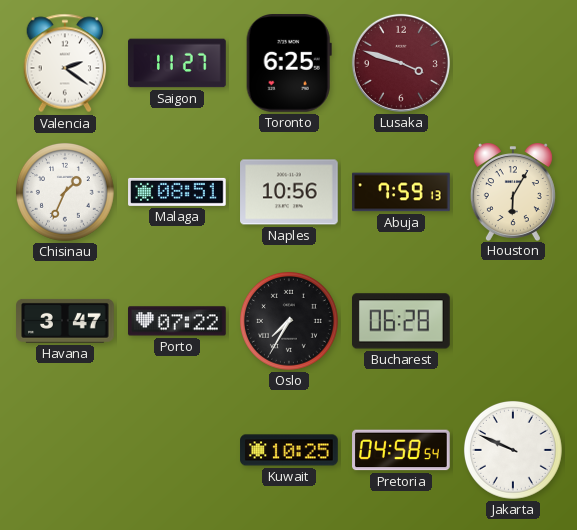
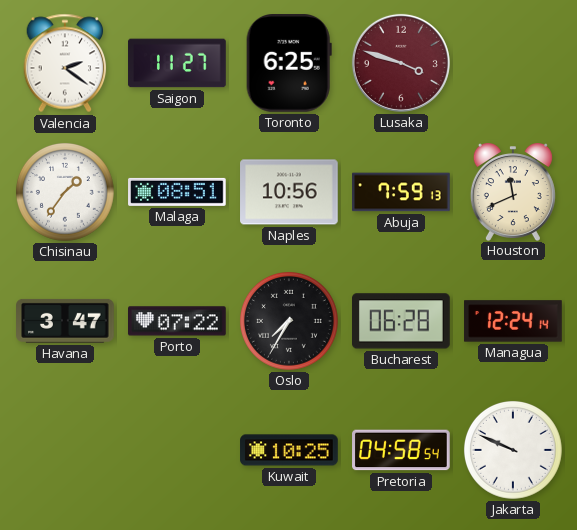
Chisinau: 1:34 -> 1:36 (65, 192)
Houston: 6:05 -> 11:41 (513, 192)
Managua: none -> 12:24 (513, 321)
